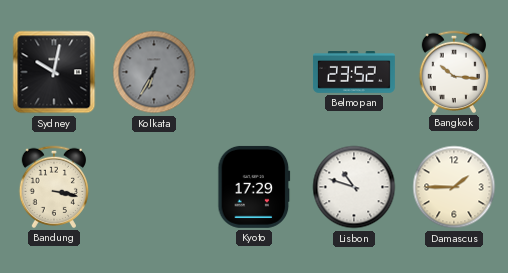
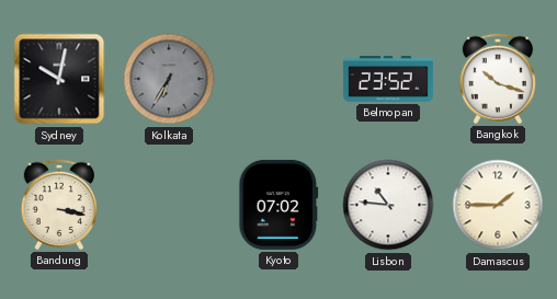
Bangkok: 10:16 -> 10:18 (497, 79)
Kyoto: 17:29 -> 07:02 (278, 205)
Lisbon: 10:48 -> 10:46 (388, 205)
